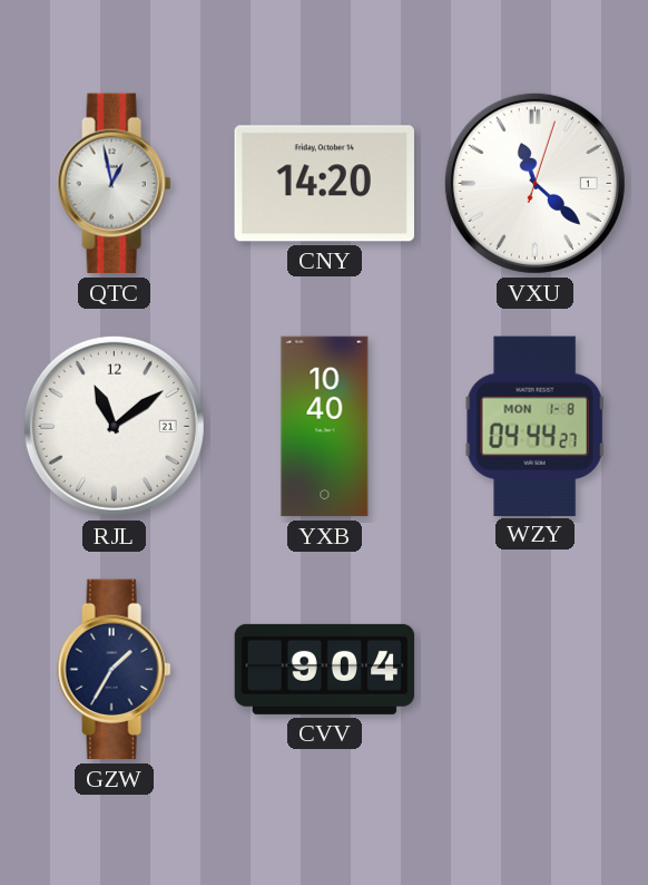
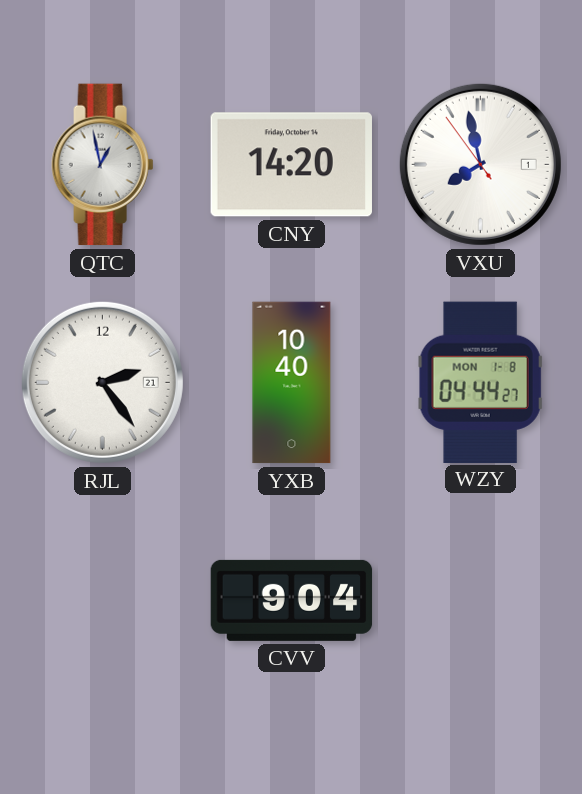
VXU: 11:22 -> 7:57 (480, 164)
RJL: 11:09 -> 2:24 (102, 382)
GZW: 1:35 -> none (115, 670)
